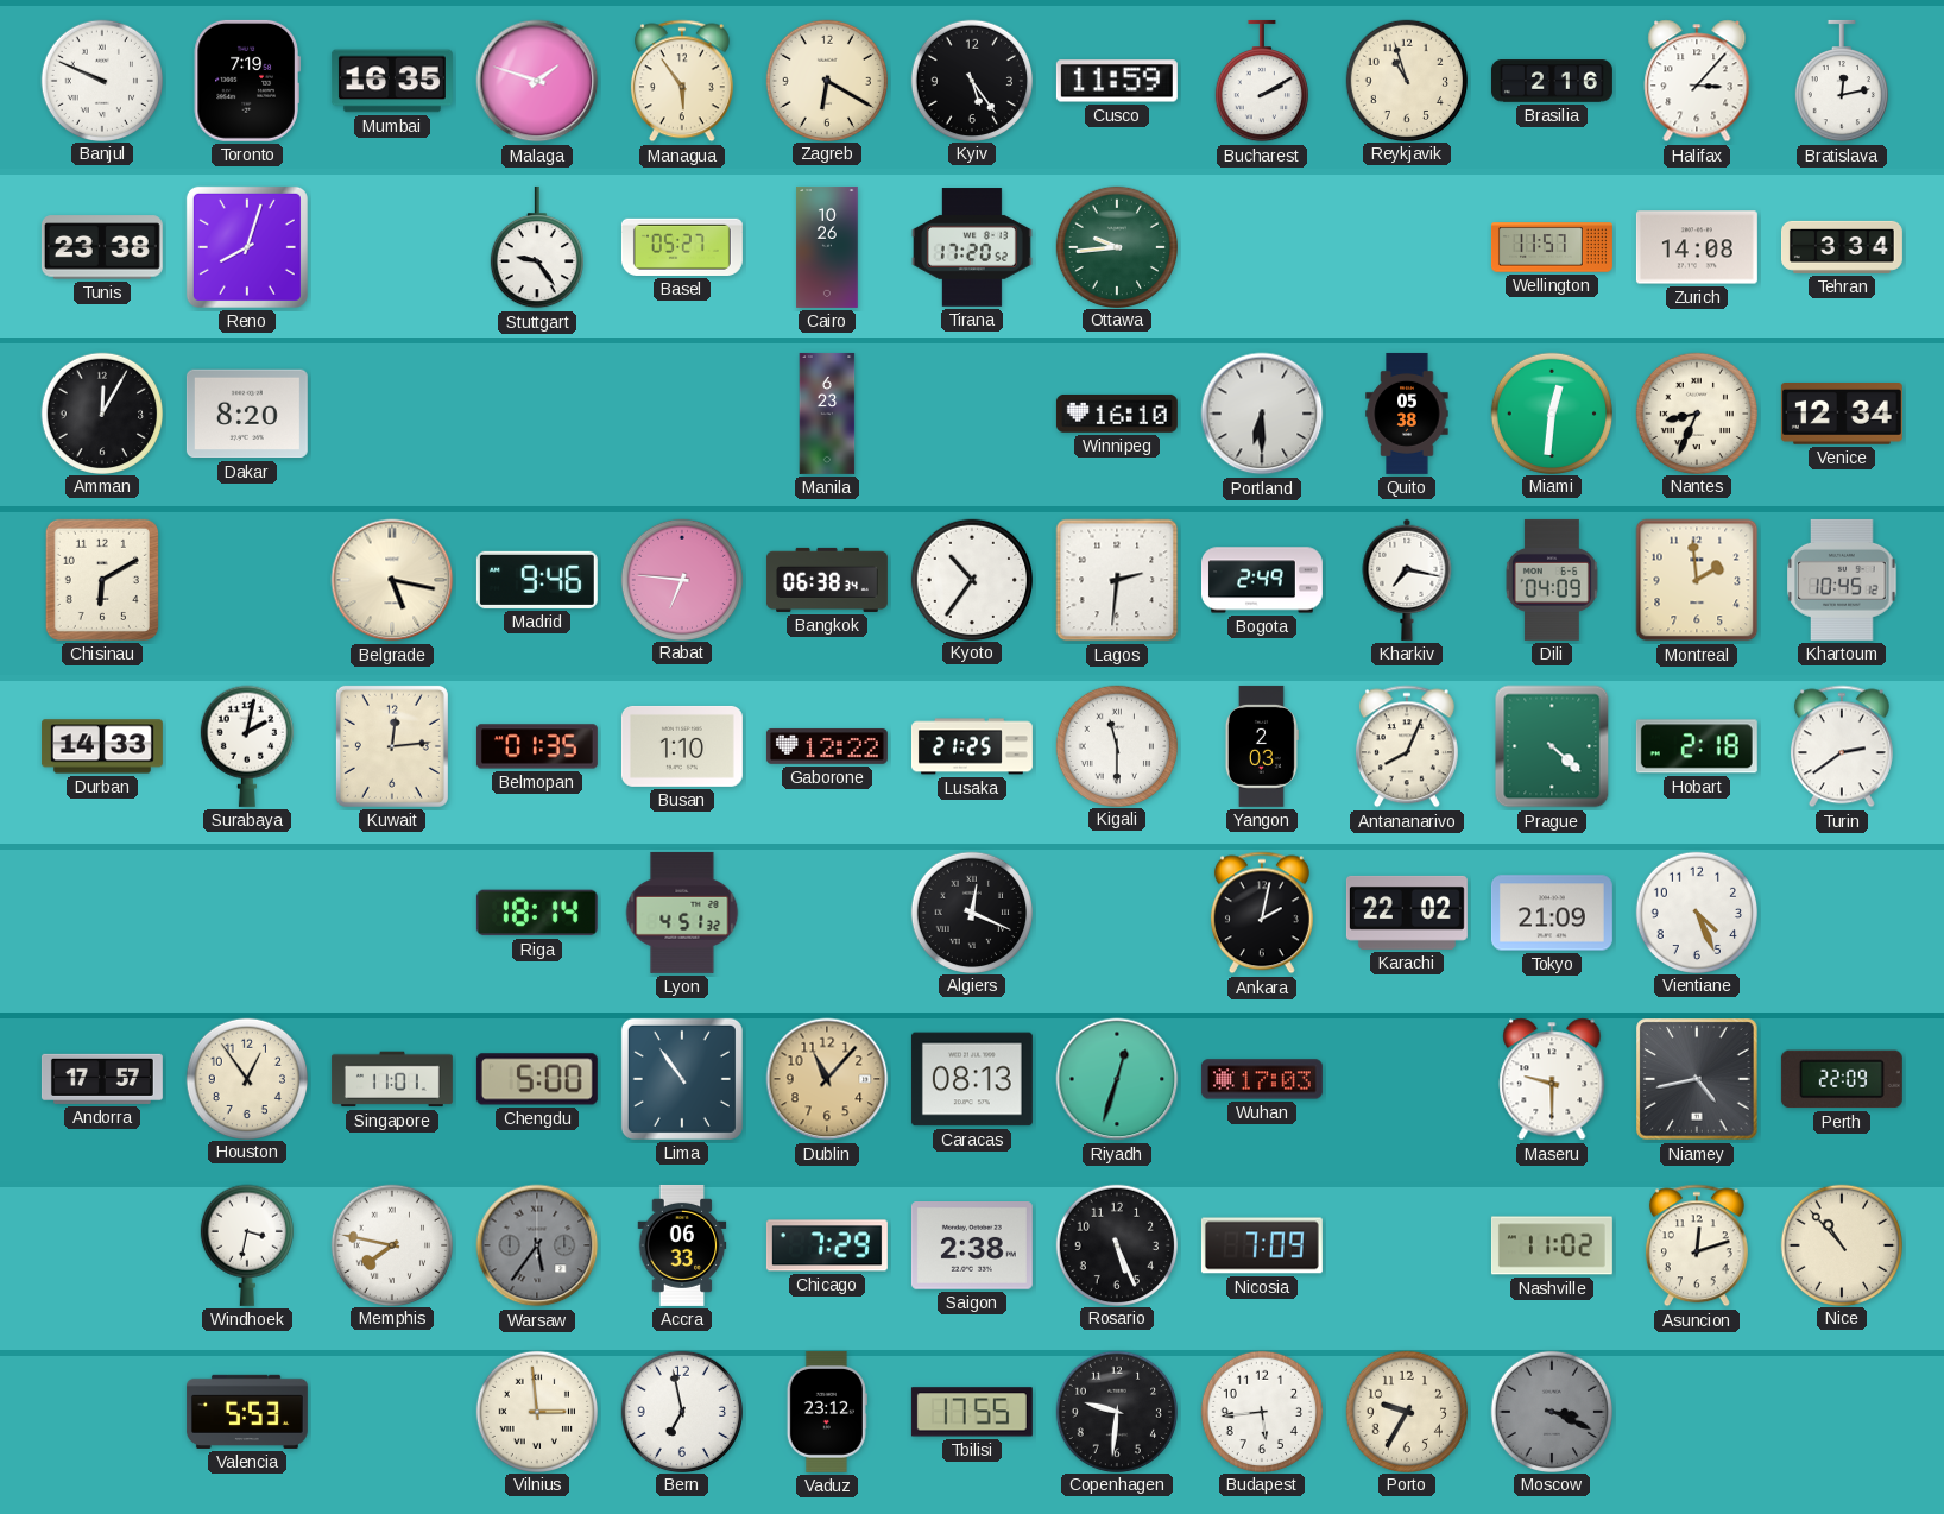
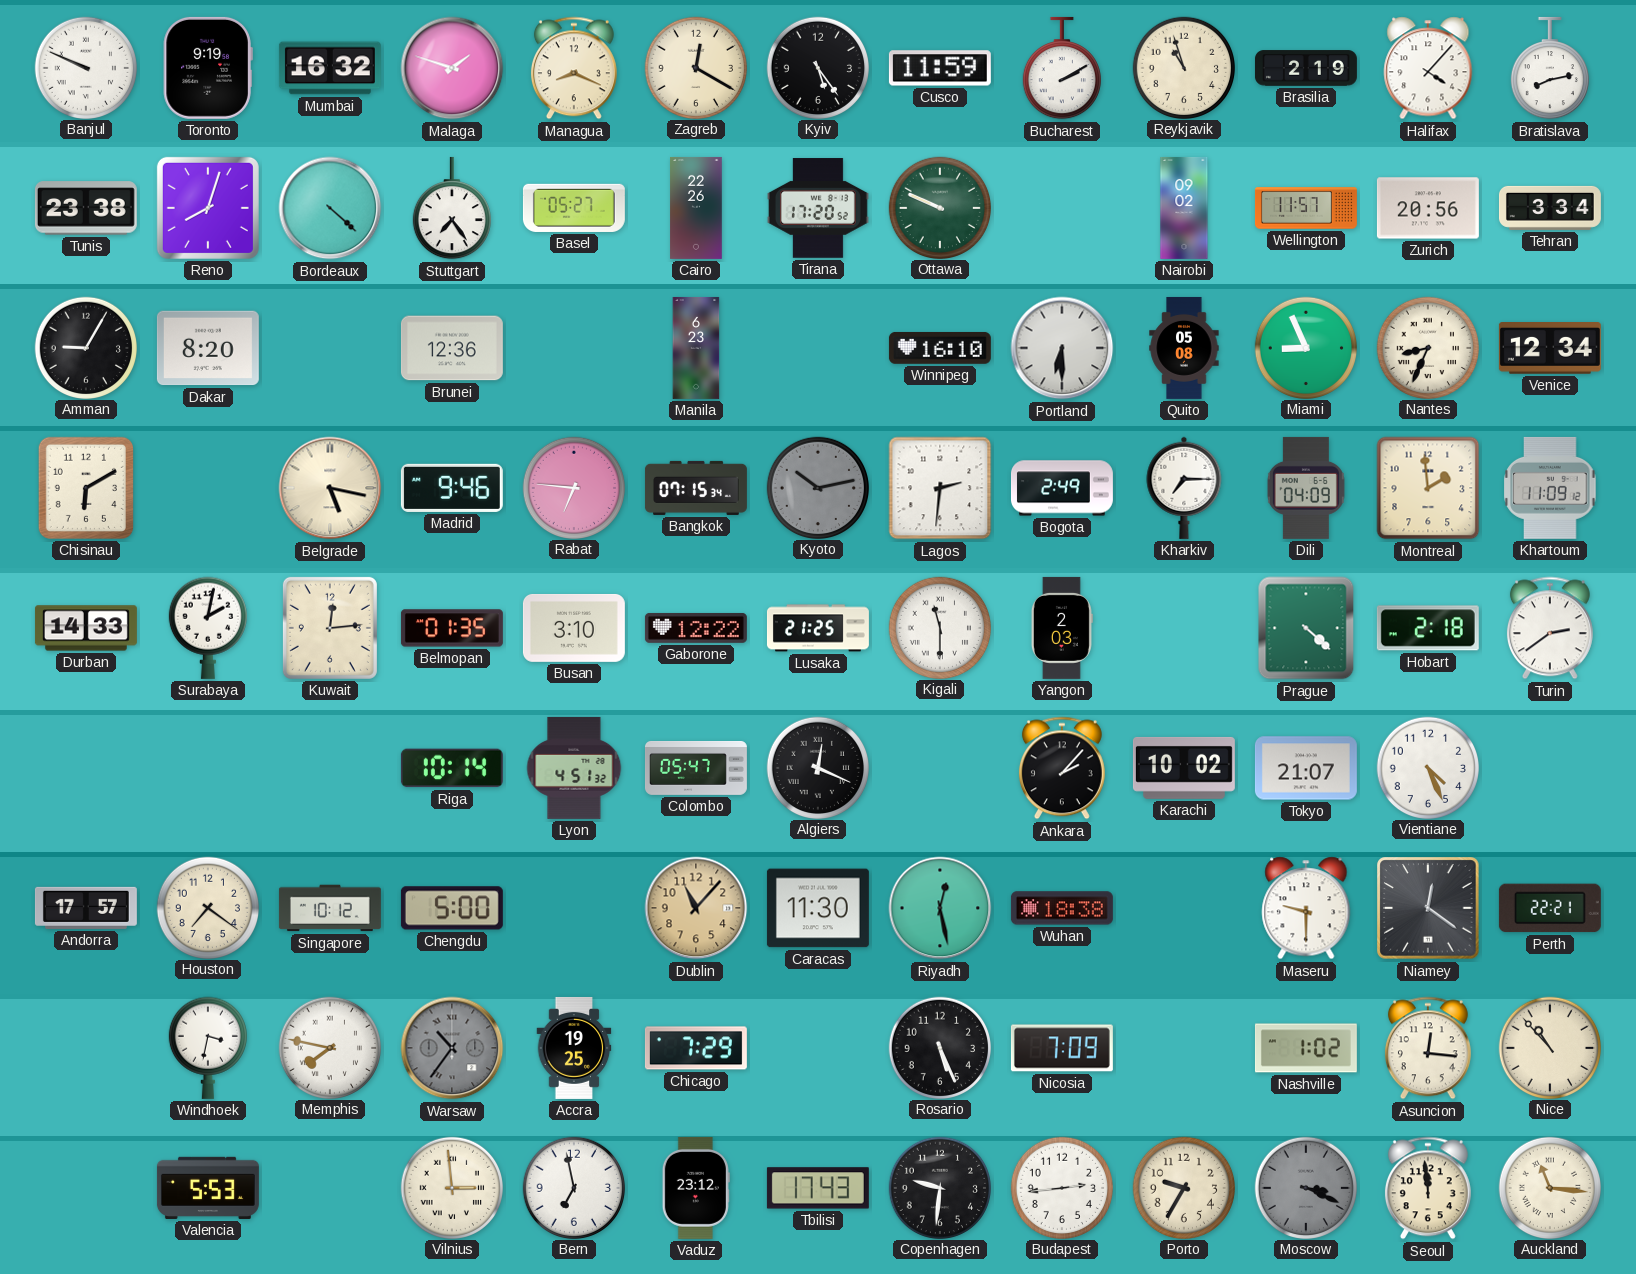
Toronto: 7:19 -> 9:19 (208, 68)
Mumbai: 16:35 -> 16:32 (330, 68)
Managua: 5:54 -> 8:19 (574, 68)
Zagreb: 6:20 -> 12:20 (695, 67)
Brasilia: 2:16 -> 2:19 (1306, 68)
Halifax: 3:07 -> 4:07 (1428, 68)
Bratislava: 12:13 -> 8:13 (1549, 68)
Bordeaux: none -> 4:22 (330, 208)
Stuttgart: 9:24 -> 7:24 (451, 208)
Cairo: 10:26 -> 22:26 (696, 208)
Ottawa: 9:44 -> 9:49 (939, 207)
Nairobi: none -> 09:02 (1184, 208)
Zurich: 14:08 -> 20:56 (1428, 208)
Amman: 12:05 -> 9:05 (85, 347)
Brunei: none -> 12:36 (452, 348)
Quito: 05:38 -> 05:08 (1184, 348)
Miami: 12:31 -> 8:56 (1305, 347)
Bangkok: 06:38 -> 07:15 (696, 488)
Kyoto: 10:36 -> 10:13 (817, 487)
Kyoto dial: white -> grey (817, 487)
Kharkiv: 7:17 -> 7:15 (1184, 488)
Khartoum: 10:45 -> 11:09 (1550, 488)
Busan: 1:10 -> 3:10 (574, 628)
Antananarivo: 8:04 -> none (1407, 746)
Riga: 18:14 -> 10:14 (452, 768)
Colombo: none -> 05:47 (696, 768)
Ankara: 2:02 -> 2:07 (1062, 768)
Karachi: 22:02 -> 10:02 (1184, 768)
Tokyo: 21:09 -> 21:07 (1306, 768)
Houston: 12:54 -> 7:21 (207, 907)
Singapore: 11:01 -> 10:12 (330, 908)
Lima: 10:54 -> none (682, 1079)
Caracas: 08:13 -> 11:30 (818, 908)
Riyadh: 12:33 -> 12:28 (940, 908)
Wuhan: 17:03 -> 18:38 (1062, 908)
Niamey: 4:43 -> 12:21 (1428, 908)
Perth: 22:09 -> 22:21 (1550, 908)
Warsaw: 5:36 -> 10:36 (452, 1048)
Accra: 06:33 -> 19:25 (574, 1048)
Saigon: 2:38 -> none (972, 1247)
Nashville: 11:02 -> 1:02 (1306, 1048)
Asuncion: 12:12 -> 12:16 (1428, 1048)
Tbilisi: 17:55 -> 17:43 (818, 1188)
Budapest: 5:44 -> 2:44 (1061, 1187)
Seoul: none -> 11:59 (1428, 1188)
Auckland: none -> 11:16 (1549, 1187)
